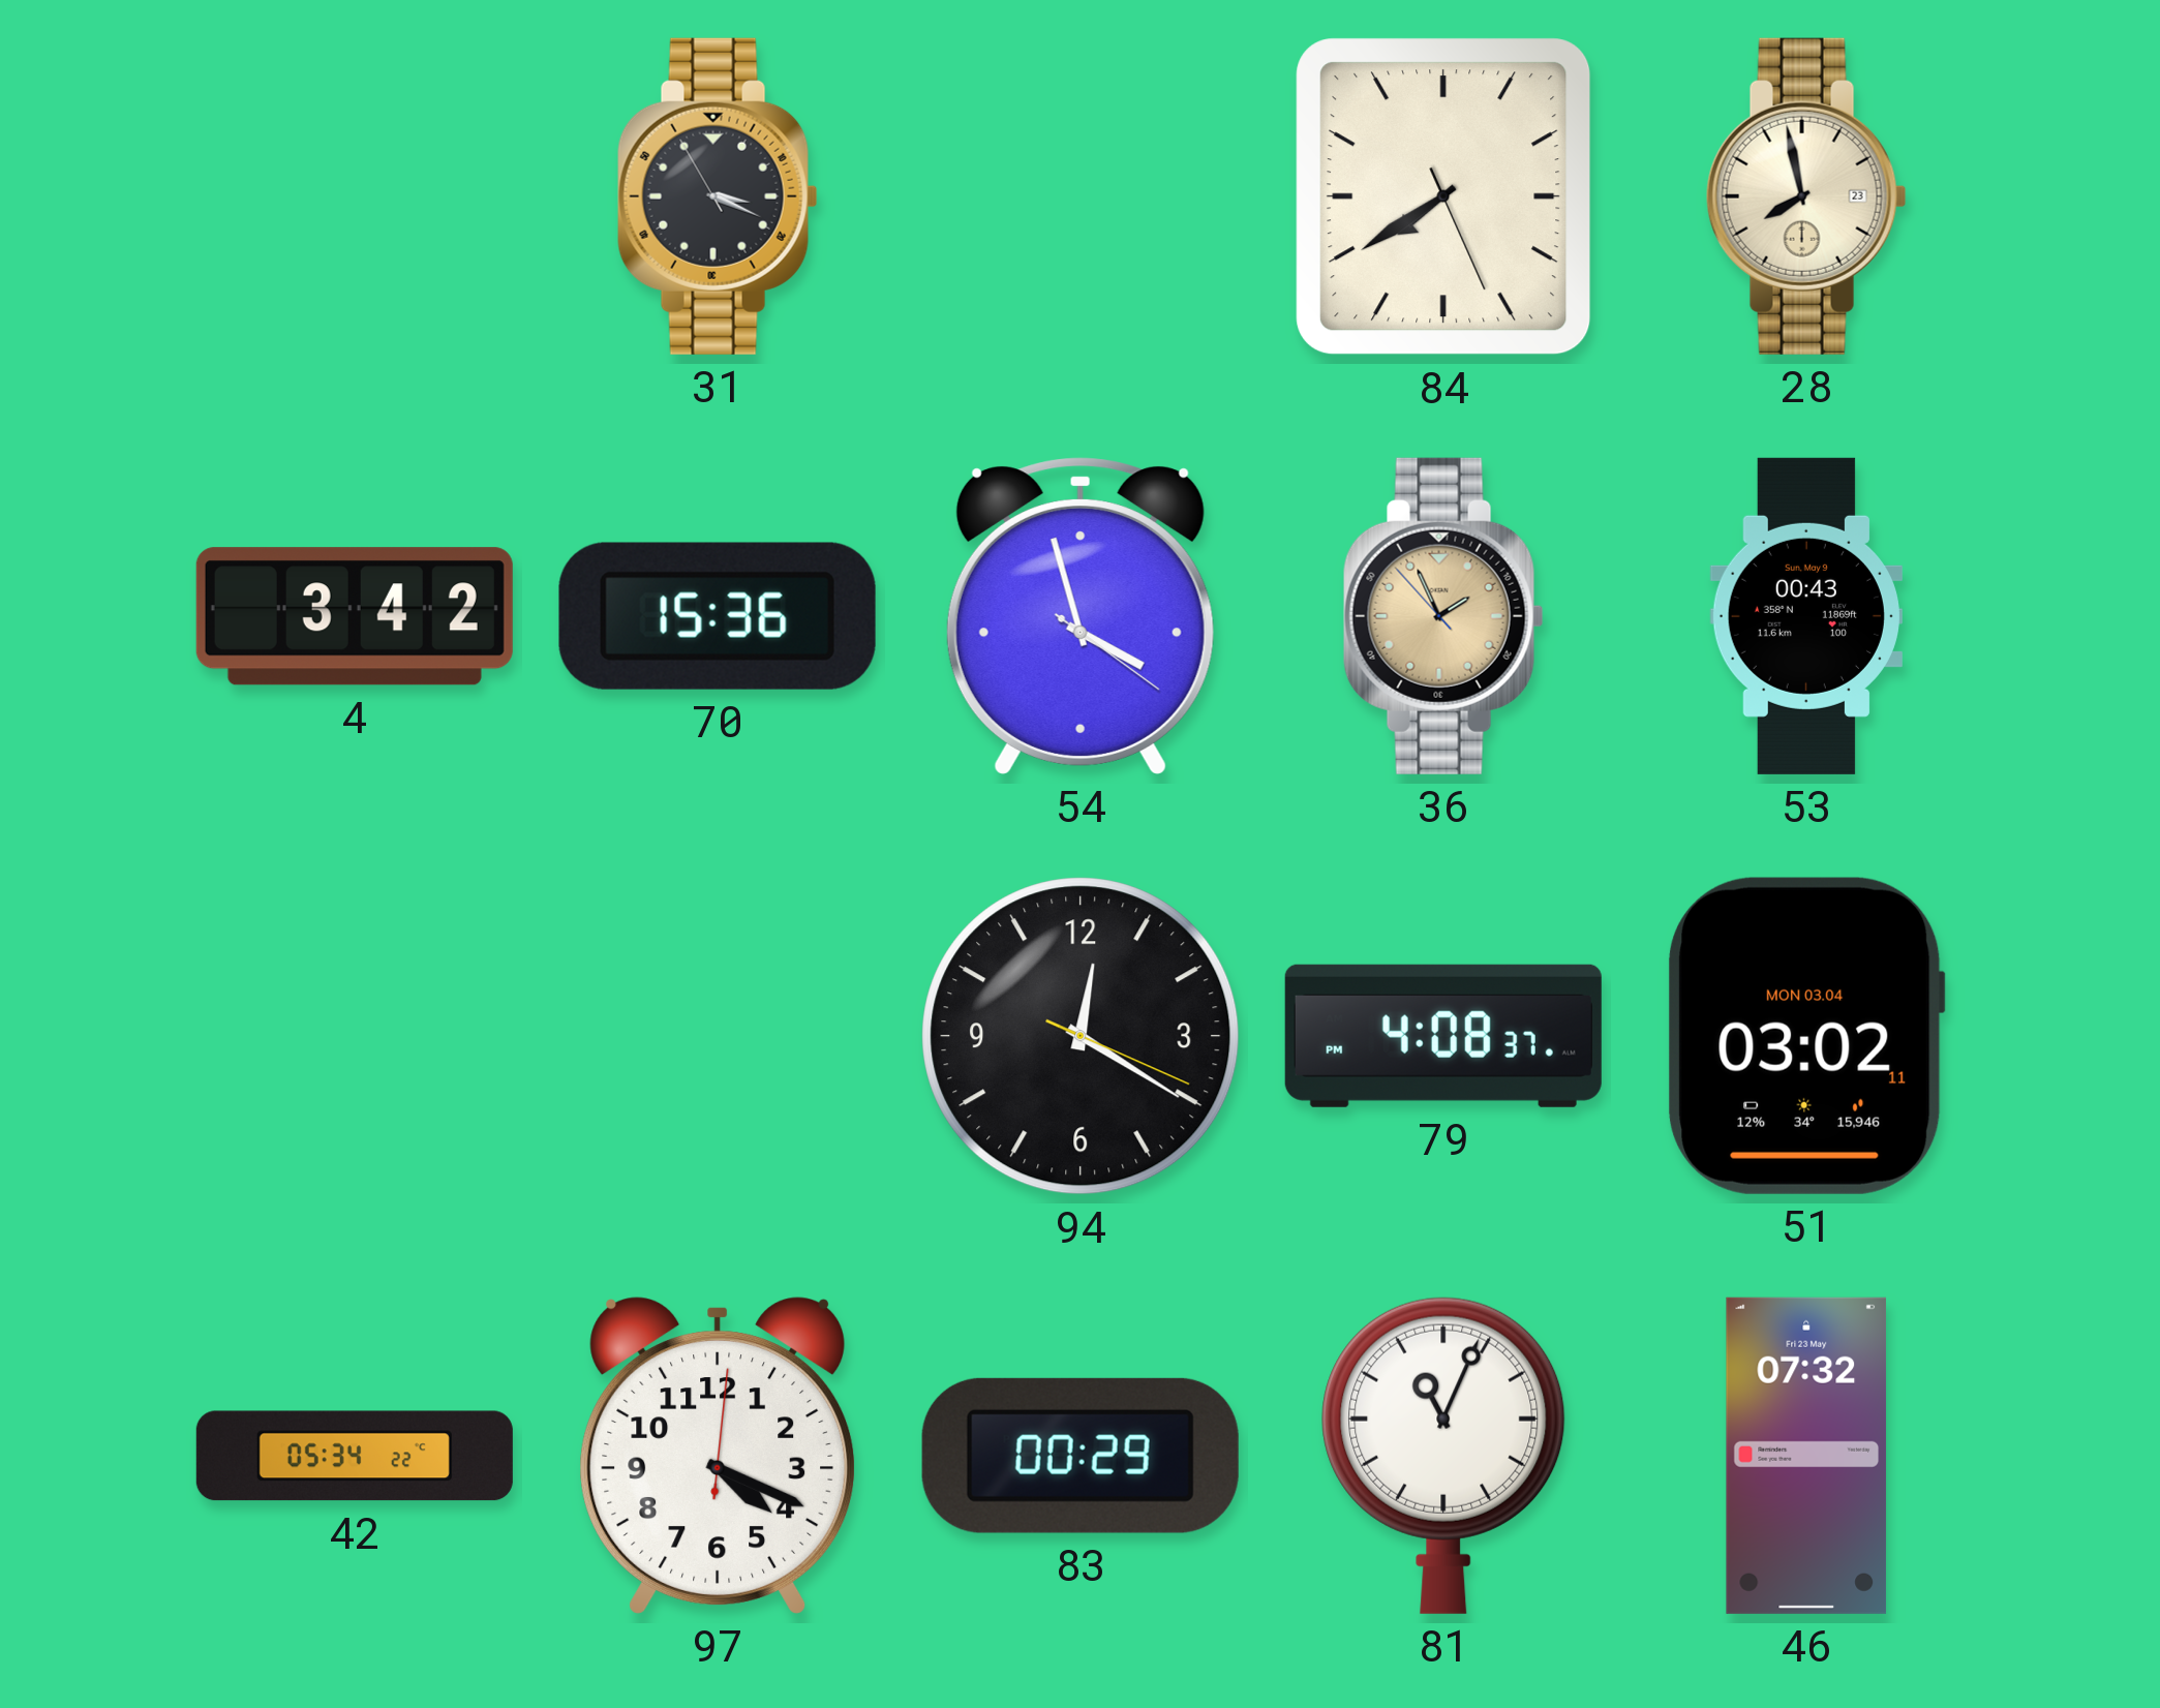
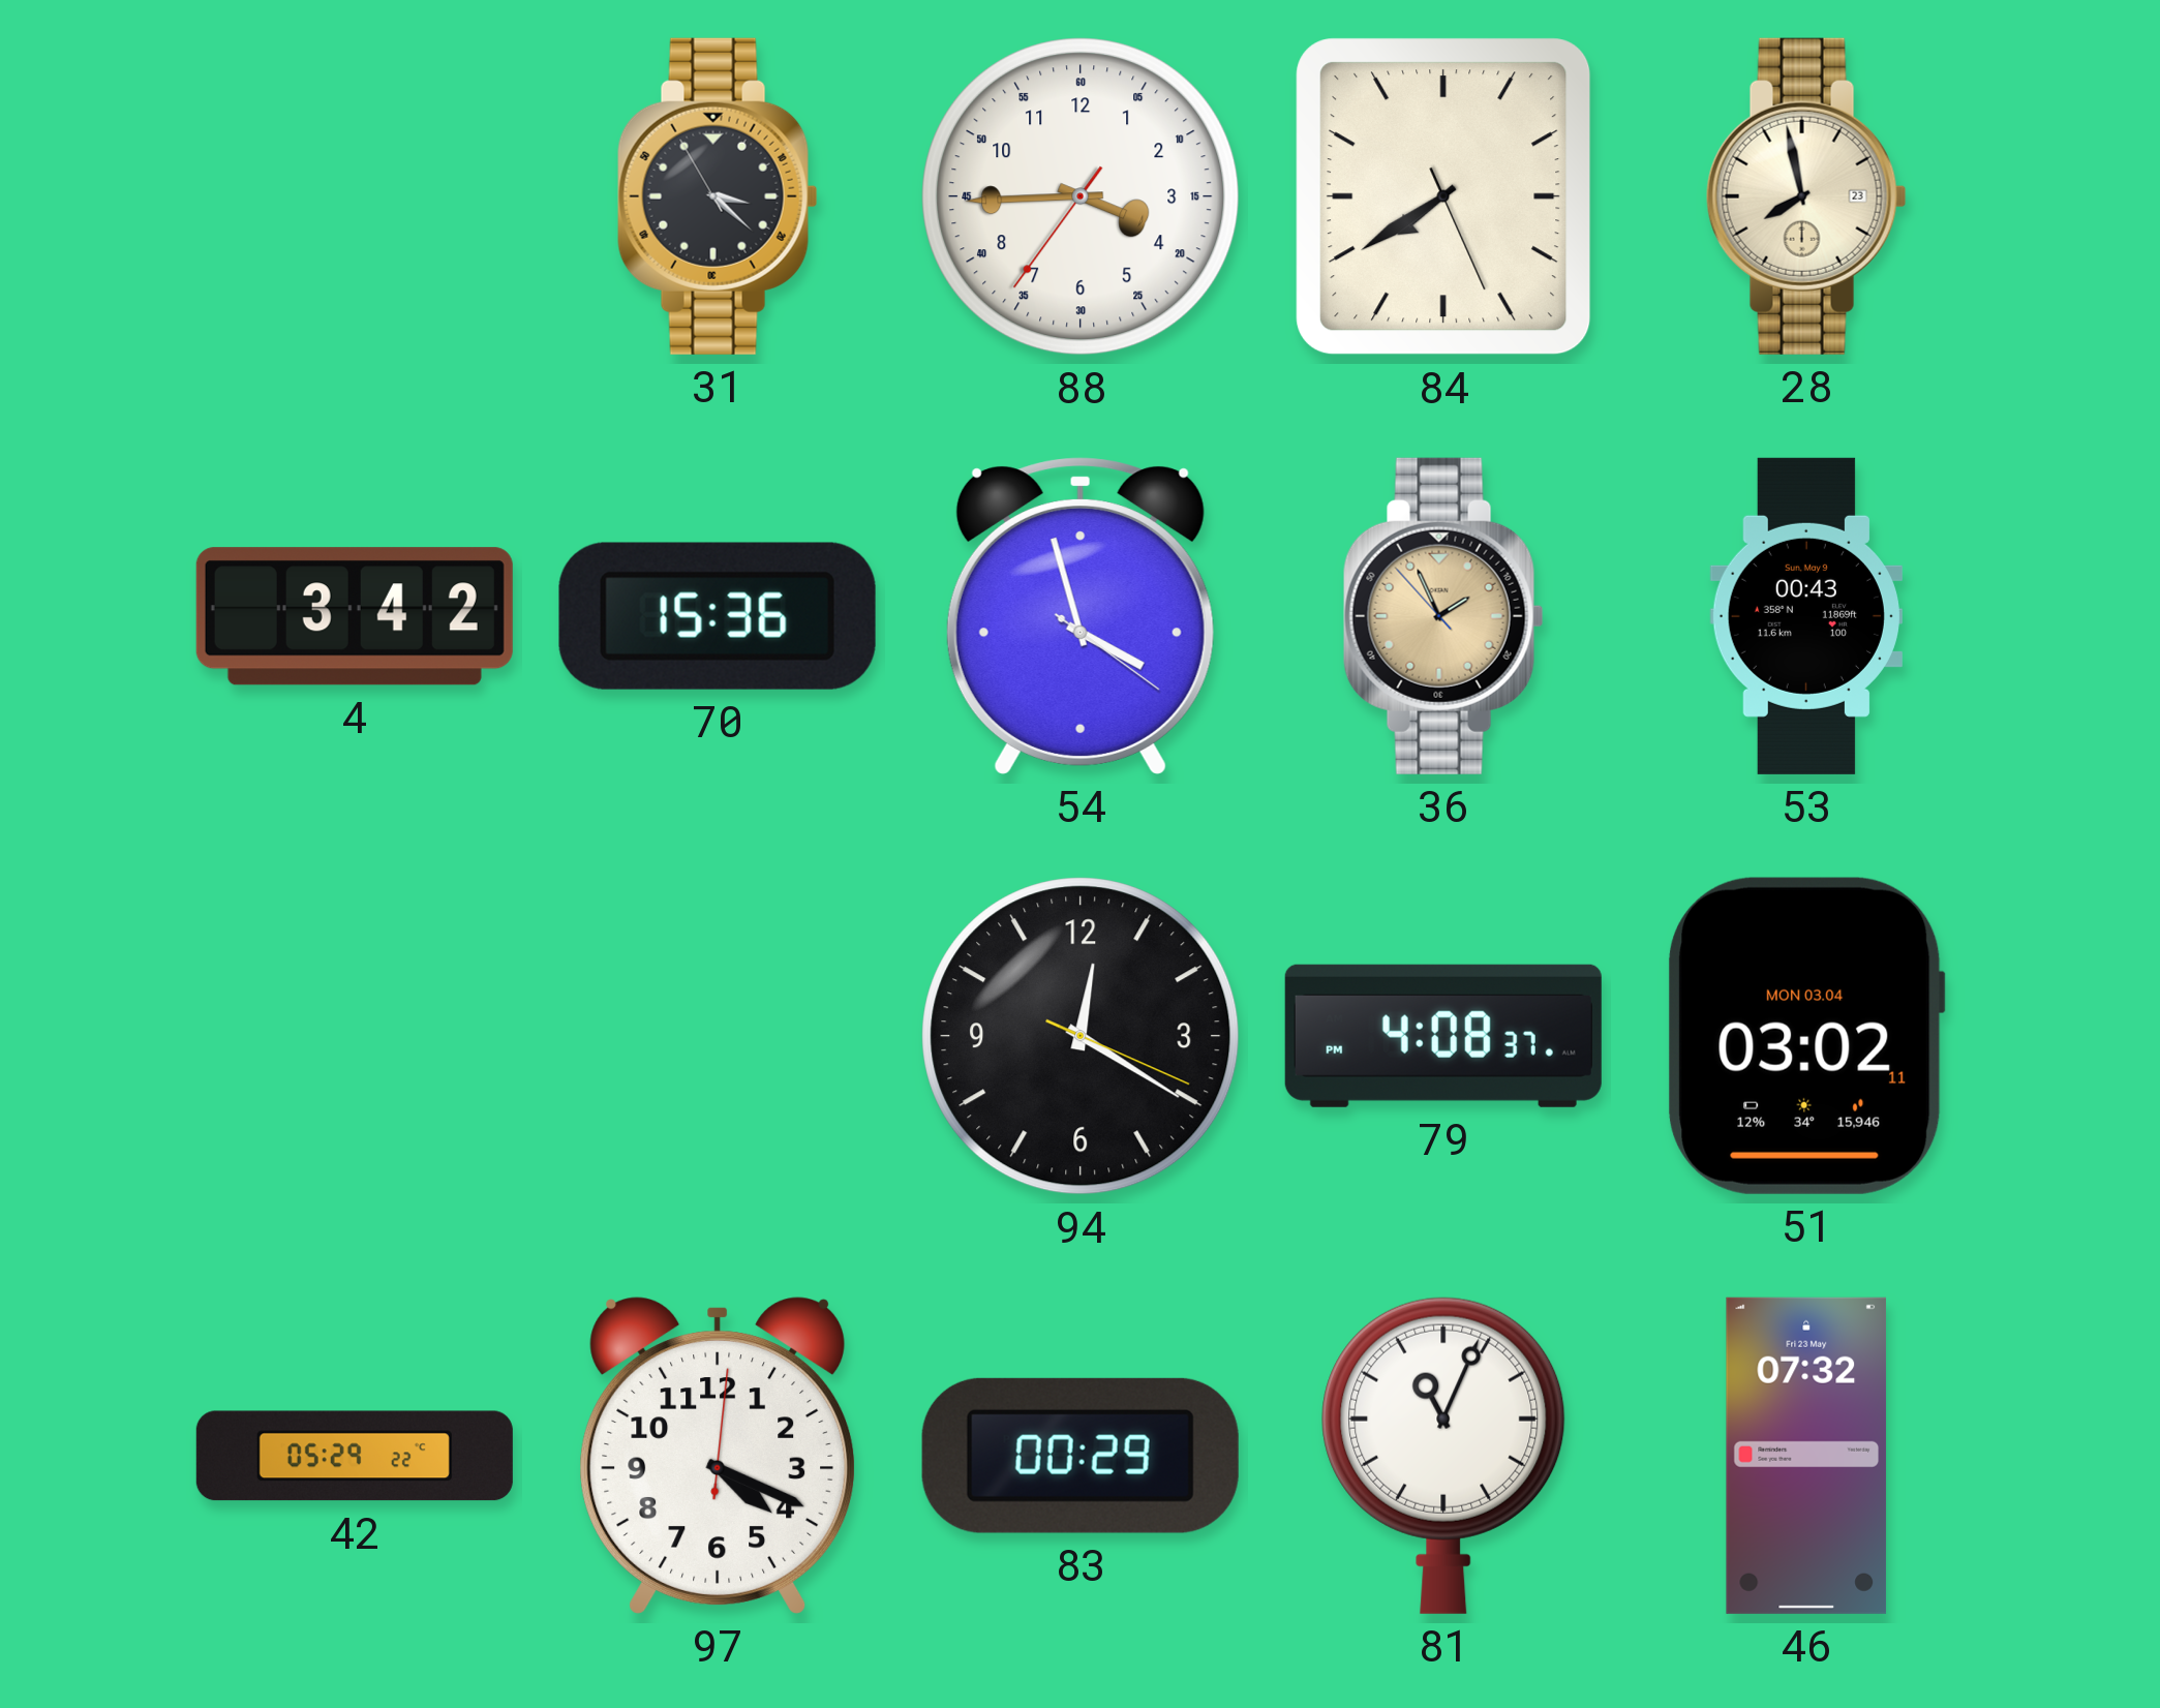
31: 3:18 -> 3:21 (718, 196)
88: none -> 3:44 (1081, 196)
42: 05:34 -> 05:29 (355, 1456)
